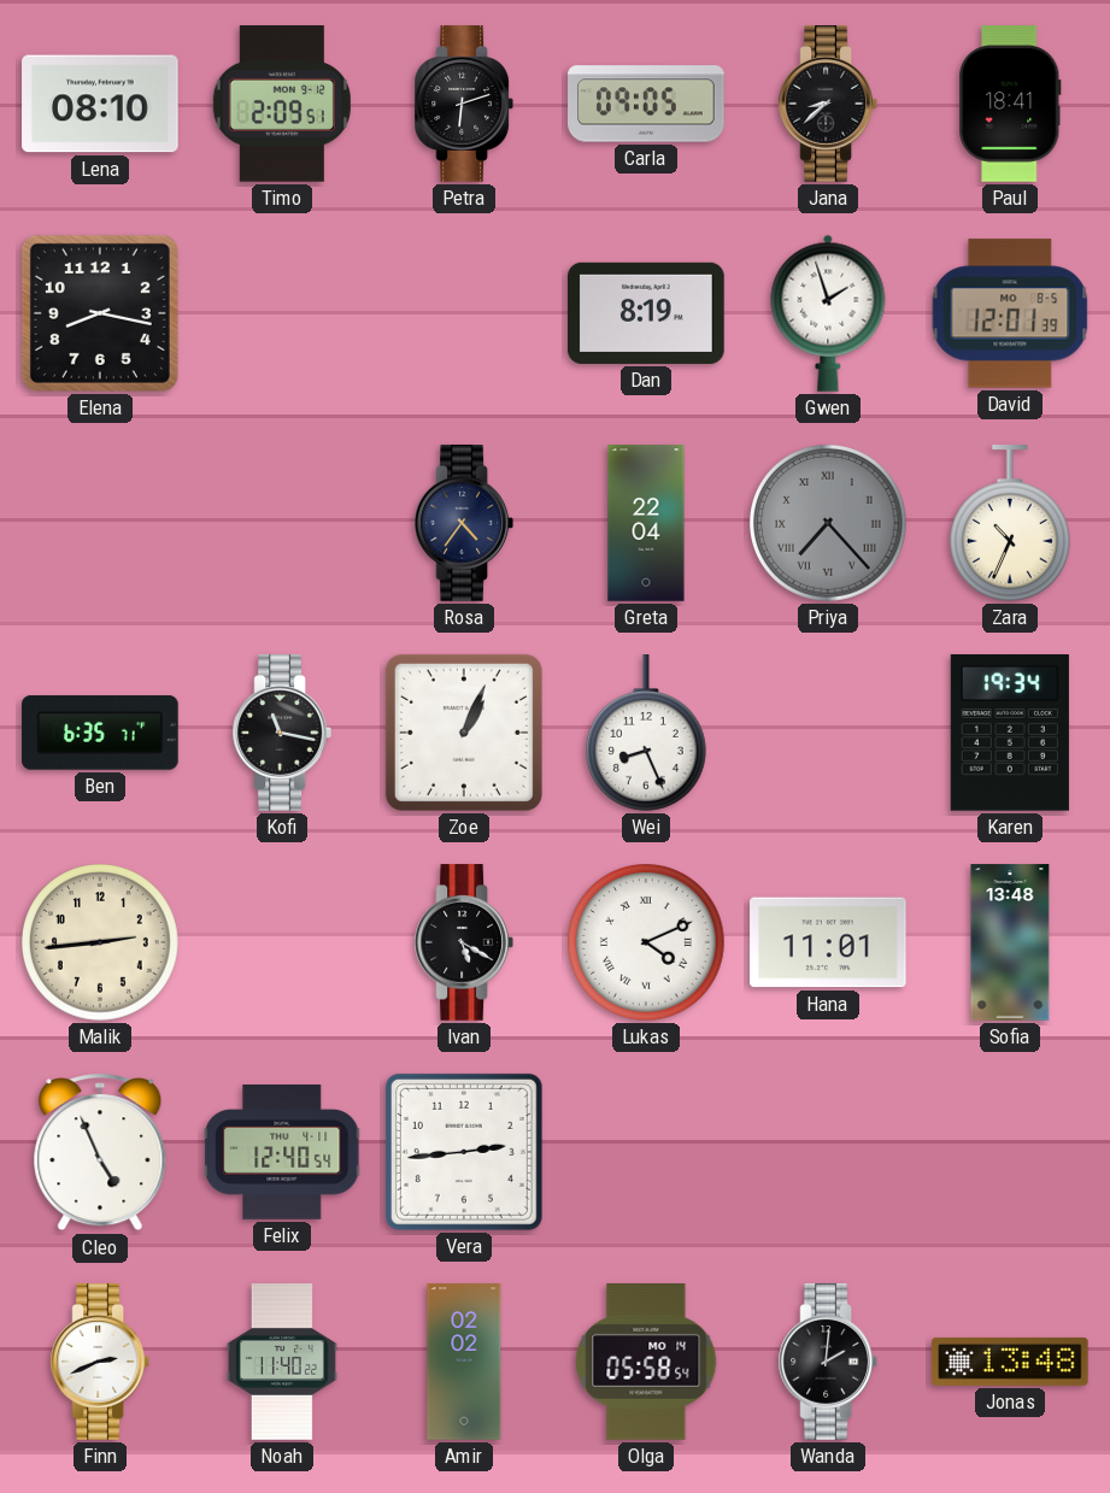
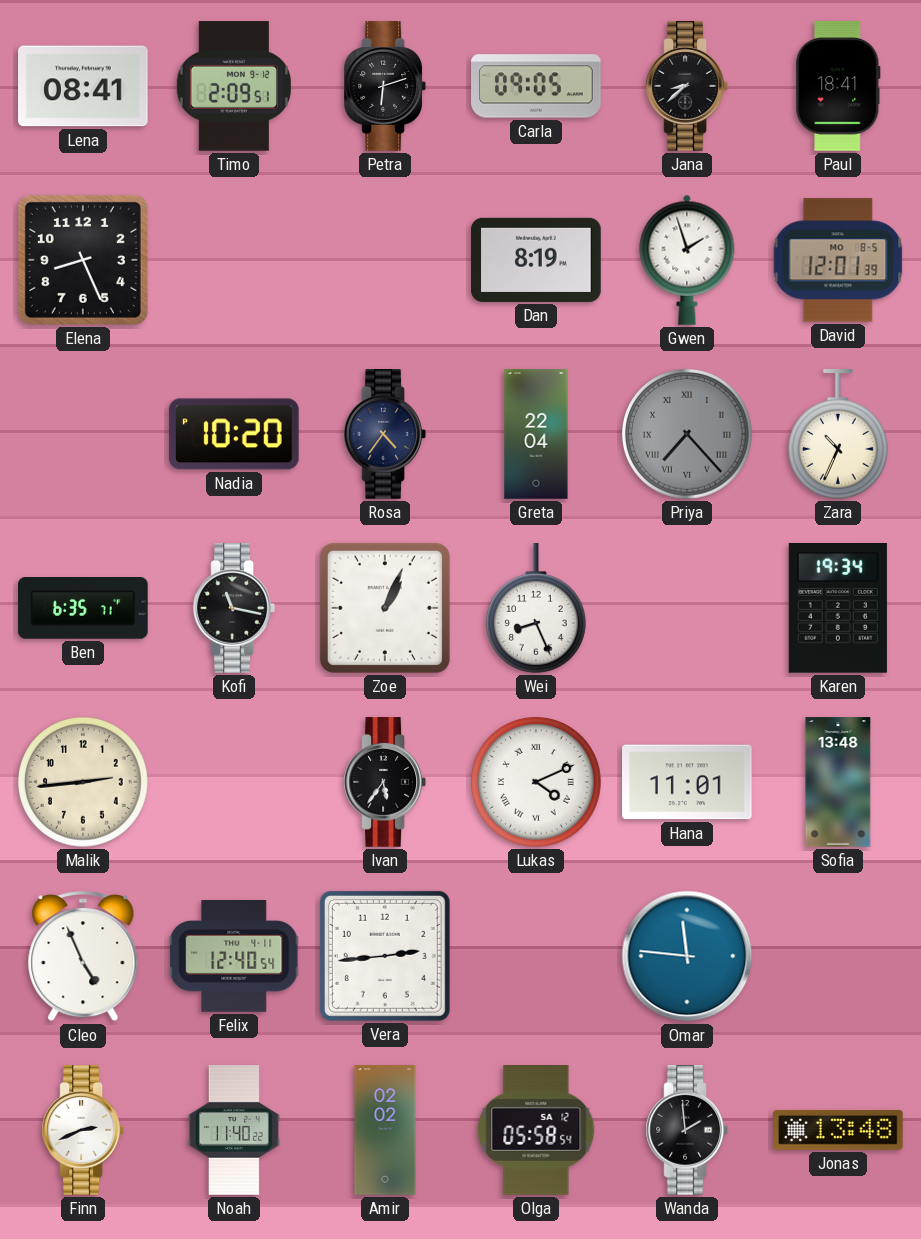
Lena: 08:10 -> 08:41 (83, 86)
Elena: 8:17 -> 8:26 (83, 260)
Nadia: none -> 10:20 (235, 434)
Ivan: 5:20 -> 5:36 (384, 782)
Omar: none -> 11:46 (687, 956)
Olga date: MO 14 -> SA 12 (536, 1131)
Wanda: 2:01 -> 1:59 (686, 1130)
